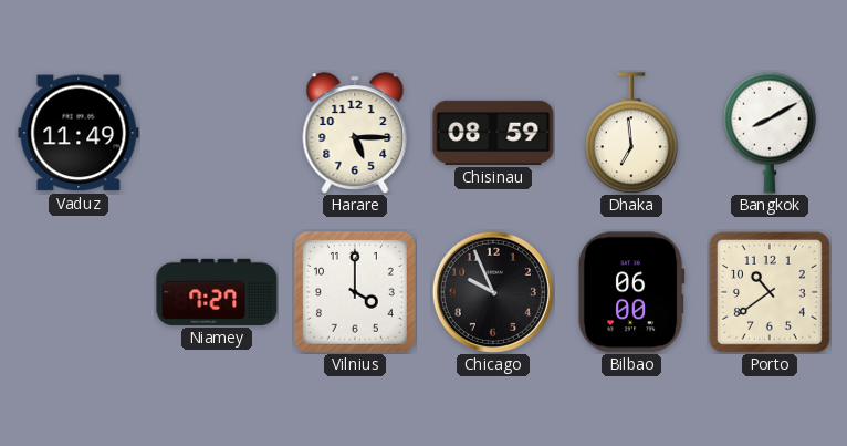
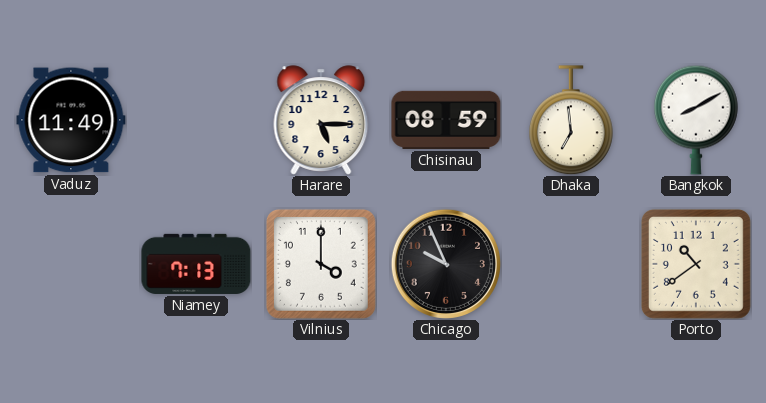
Niamey: 7:27 -> 7:13 (196, 264)
Bilbao: 06:00 -> none (631, 292)
